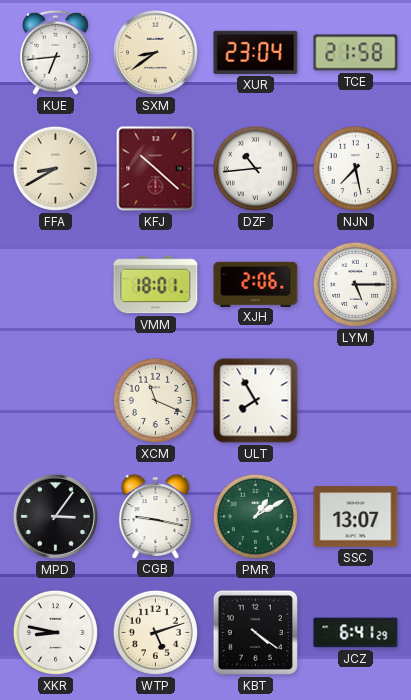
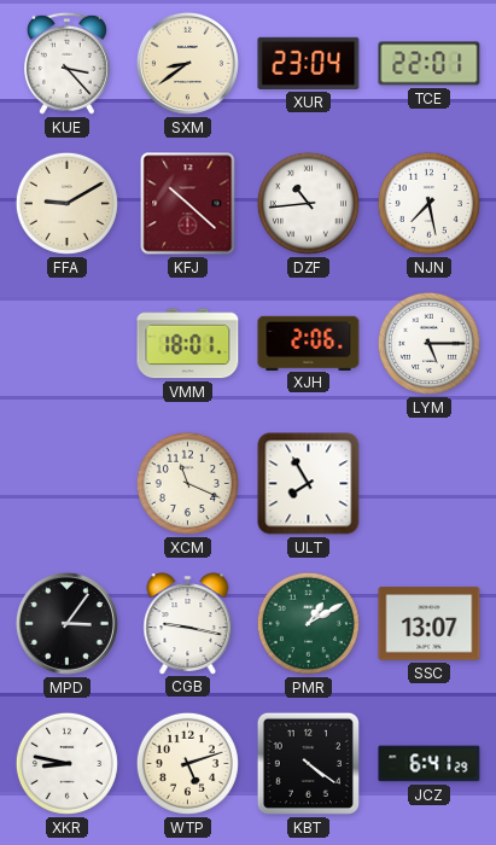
KUE: 6:44 -> 3:23 (66, 63)
TCE: 21:58 -> 22:01 (430, 64)
FFA: 8:40 -> 9:10 (66, 203)
